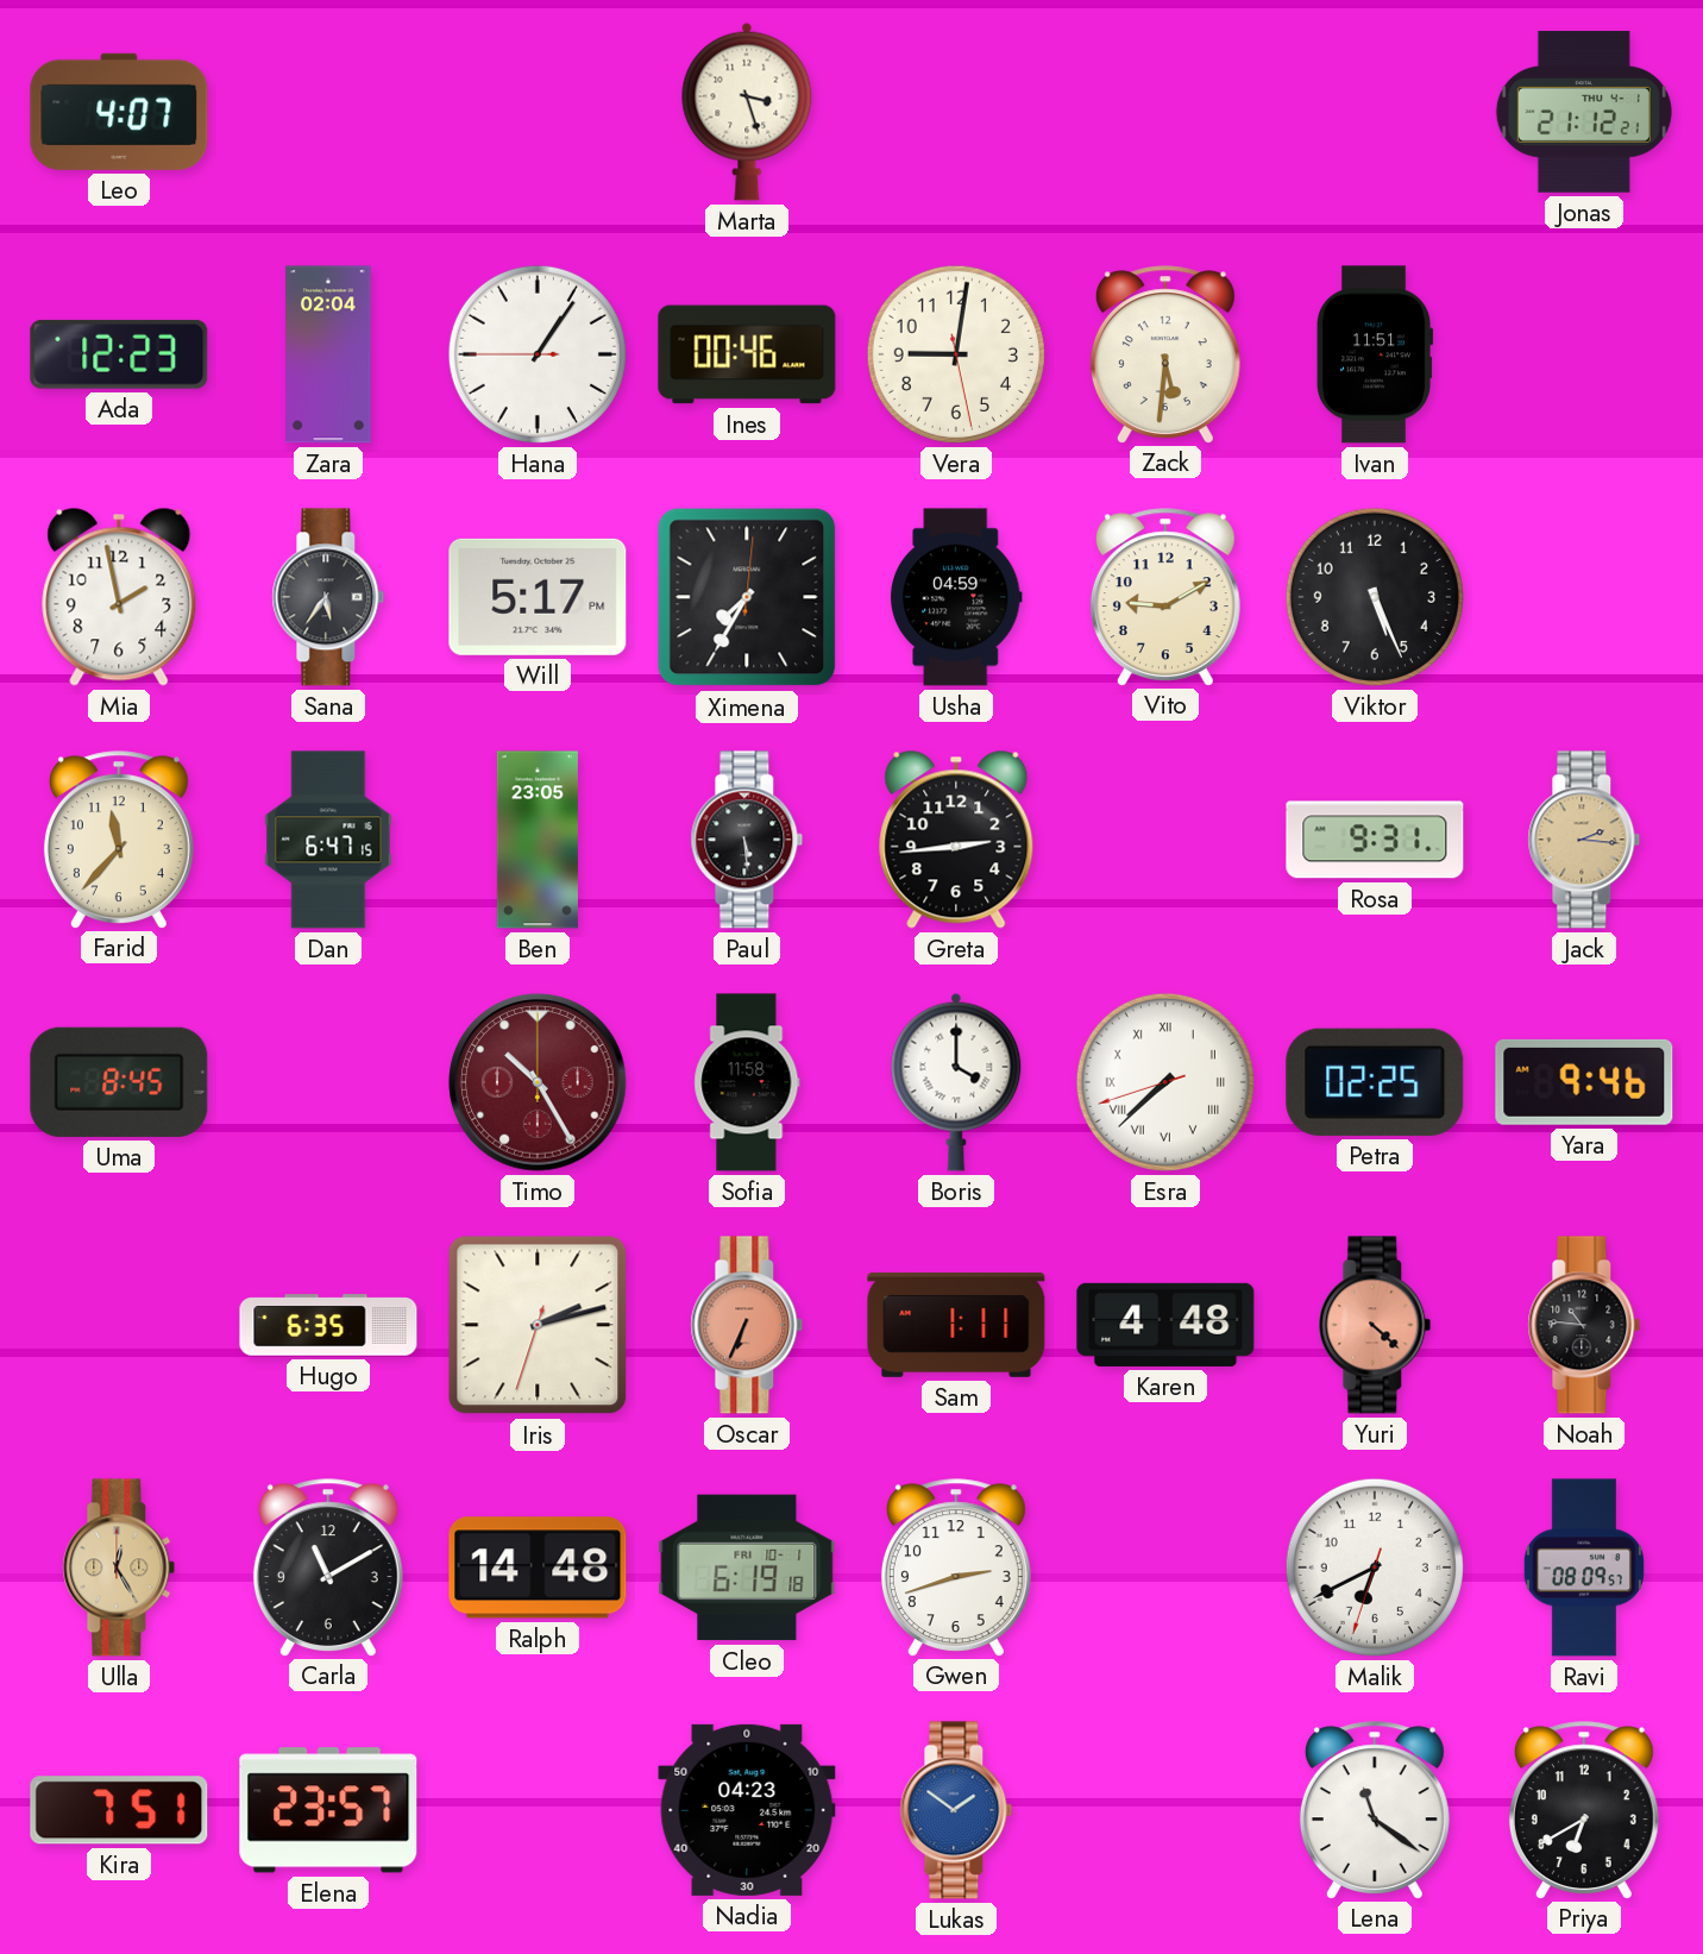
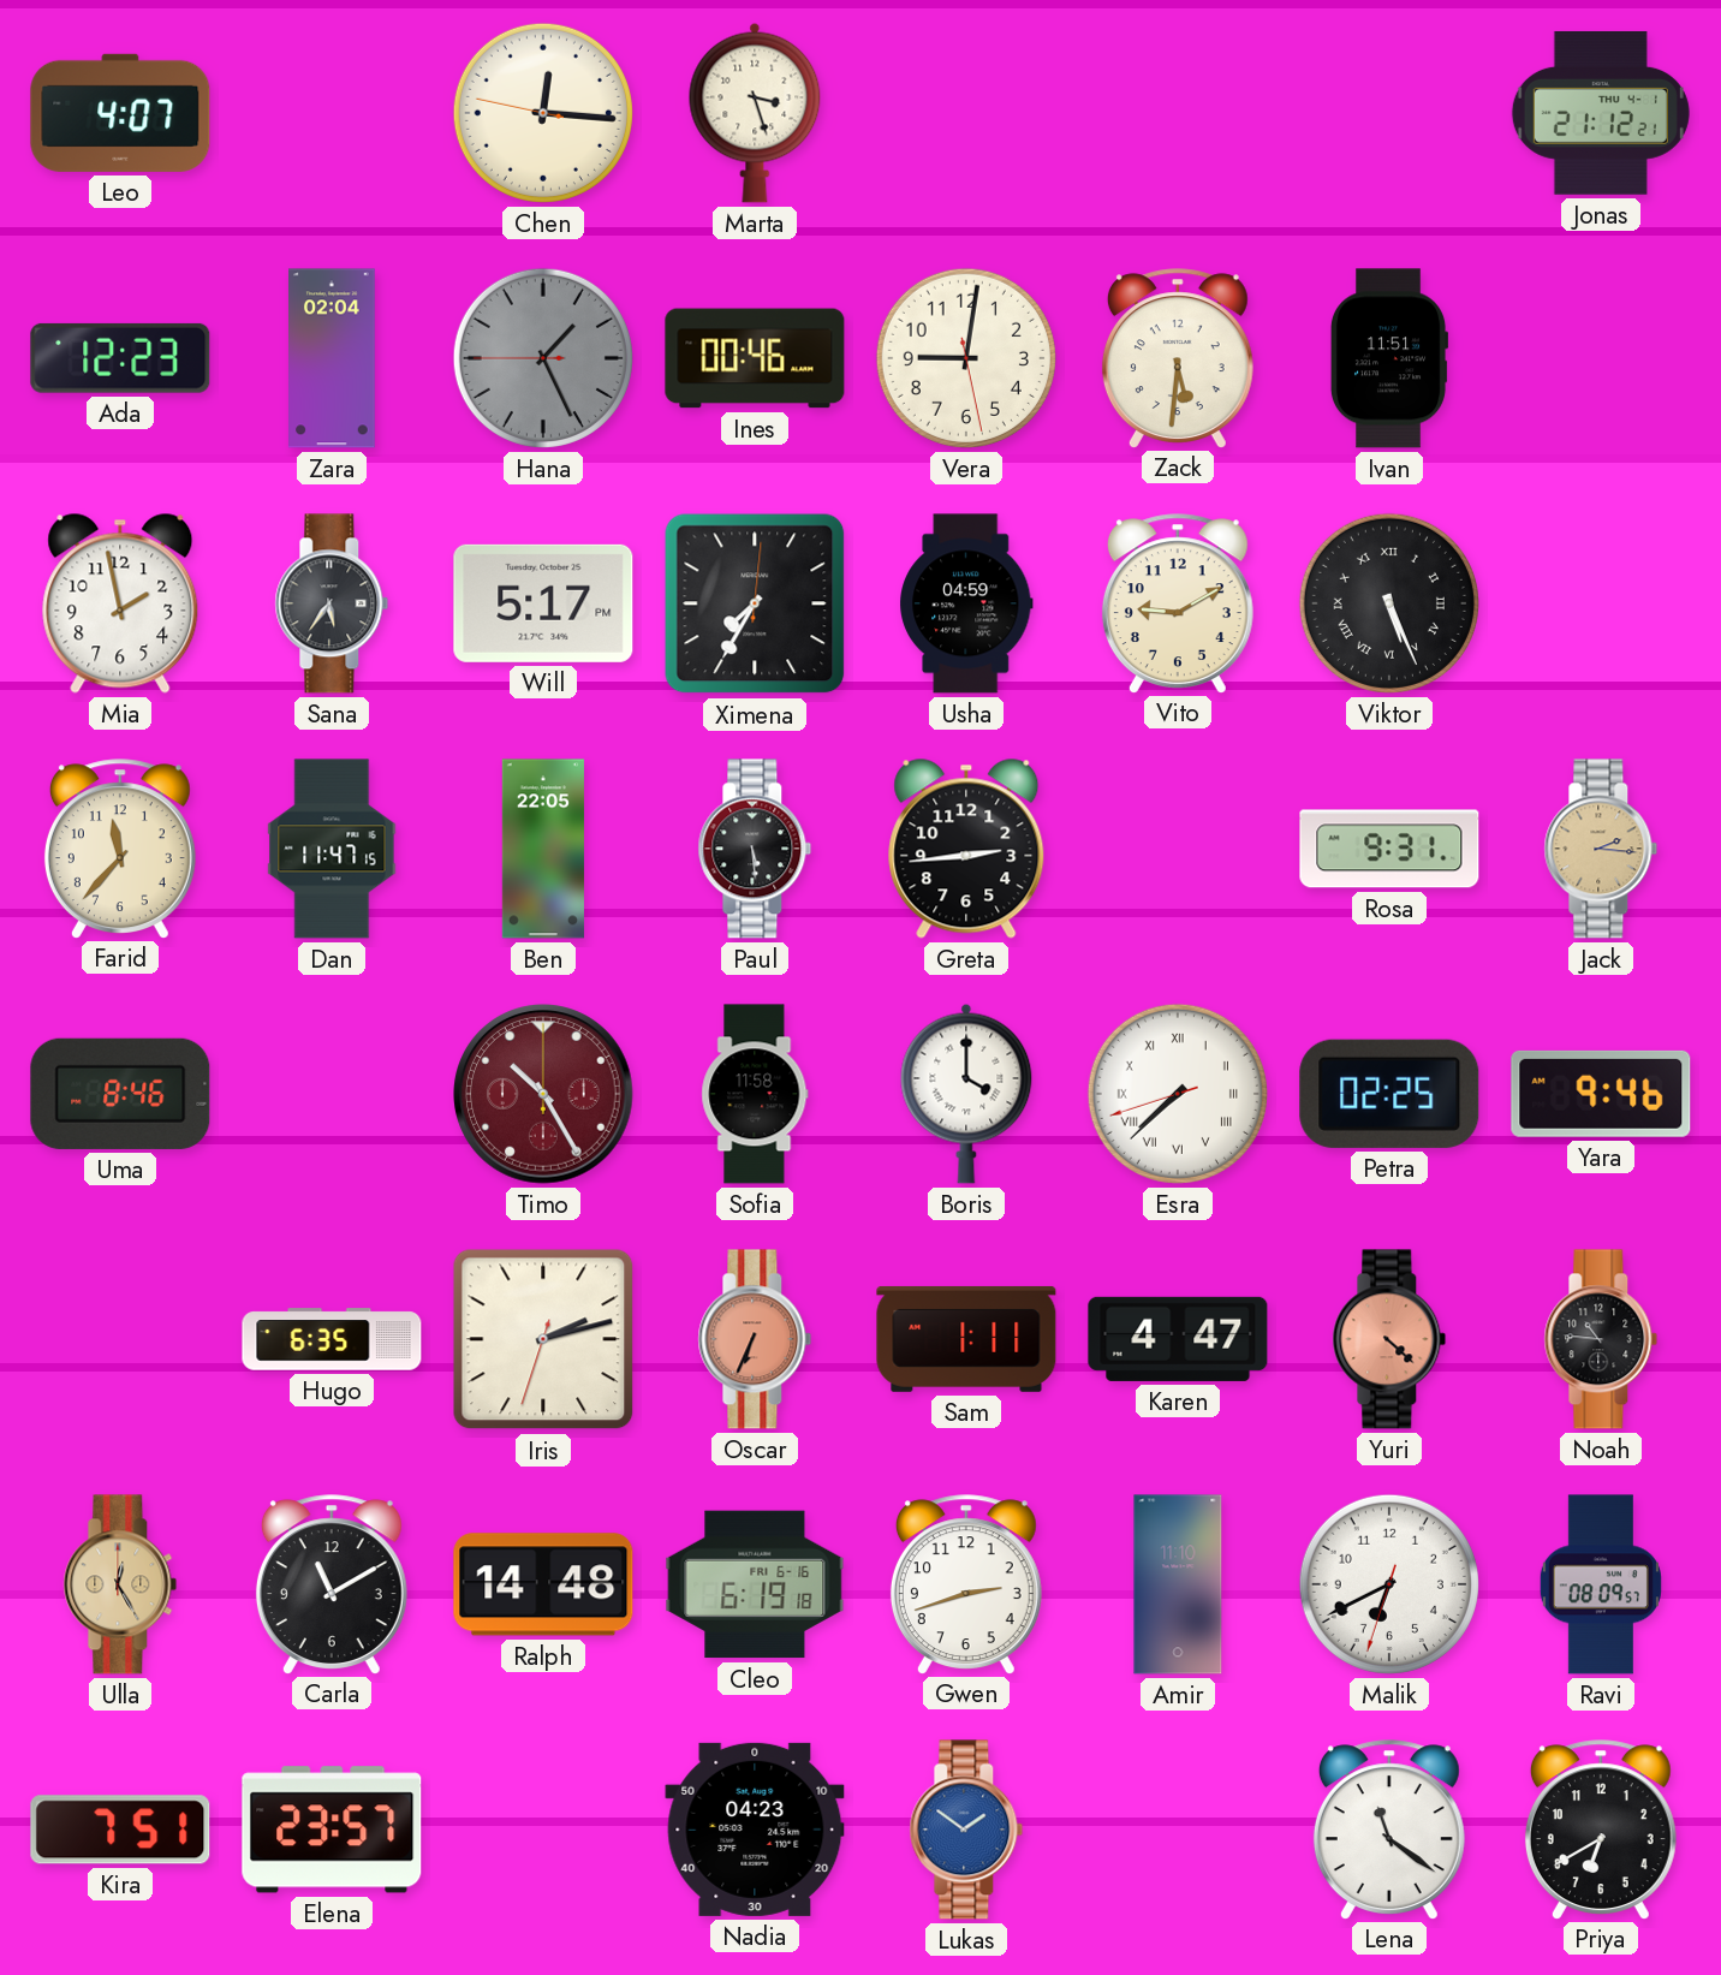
Chen: none -> 12:15 (543, 113)
Hana: 1:05 -> 1:25 (543, 358)
Hana dial: white -> grey (543, 358)
Viktor numerals: Arabic -> Roman (1389, 603)
Dan: 6:47 -> 11:47 (332, 849)
Ben: 23:05 -> 22:05 (543, 849)
Uma: 8:45 -> 8:46 (120, 1094)
Karen: 4:48 -> 4:47 (1178, 1339)
Cleo date: FRI 10-1 -> FRI 6-16 (755, 1584)
Amir: none -> 11:10 (1178, 1584)
